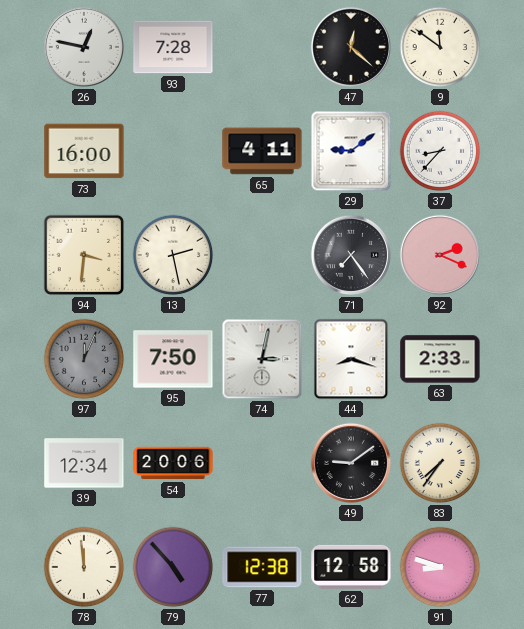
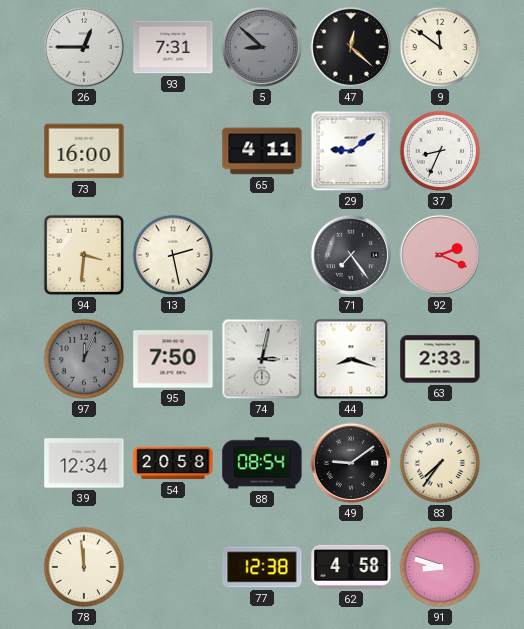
26: 12:47 -> 12:45 (84, 47)
93: 7:28 -> 7:31 (173, 47)
5: none -> 8:52 (262, 47)
37: 8:37 -> 8:34 (440, 151)
54: 20:06 -> 20:58 (173, 463)
88: none -> 08:54 (262, 463)
79: 4:53 -> none (173, 567)
62: 12:58 -> 4:58 (351, 567)
